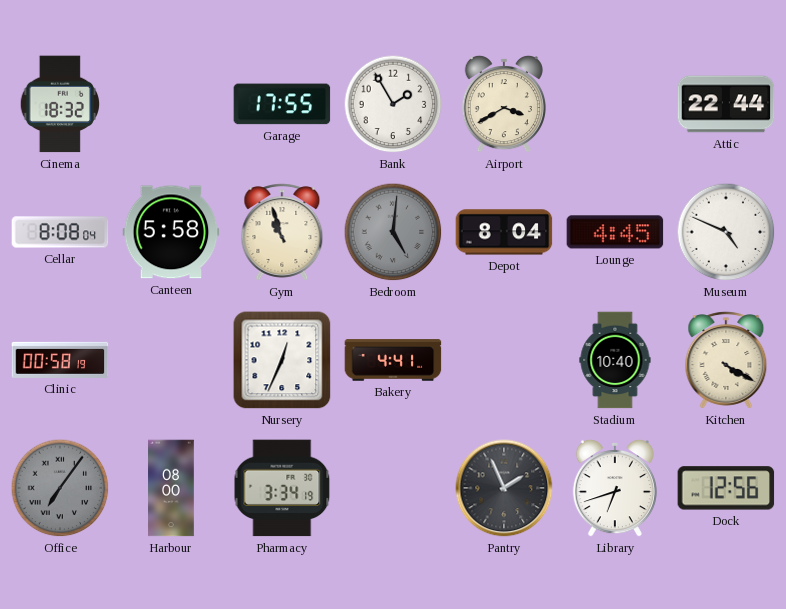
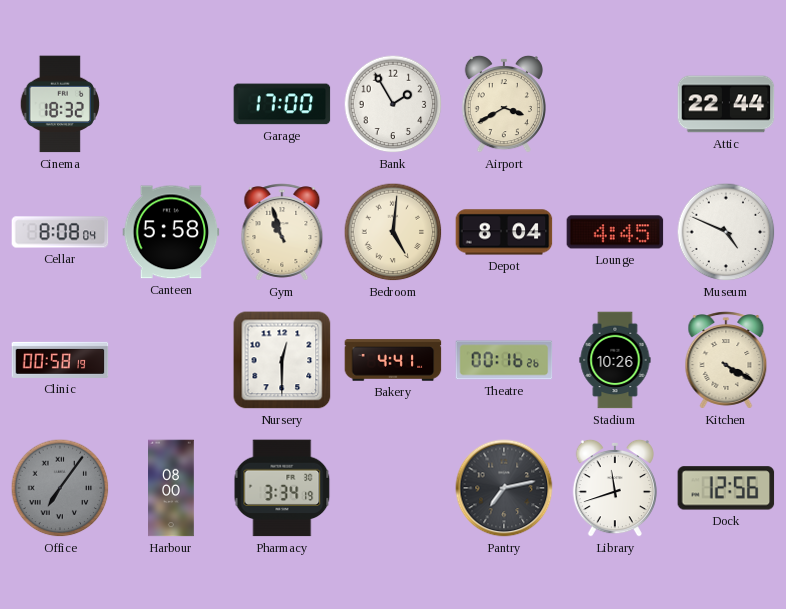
Garage: 17:55 -> 17:00 (282, 104)
Bedroom dial: grey -> cream (393, 232)
Nursery: 12:34 -> 12:30 (282, 360)
Theatre: none -> 00:16 (504, 360)
Stadium: 10:40 -> 10:26 (615, 360)
Pantry: 1:56 -> 7:13 (504, 488)
Library: 6:42 -> 11:42 (615, 488)
